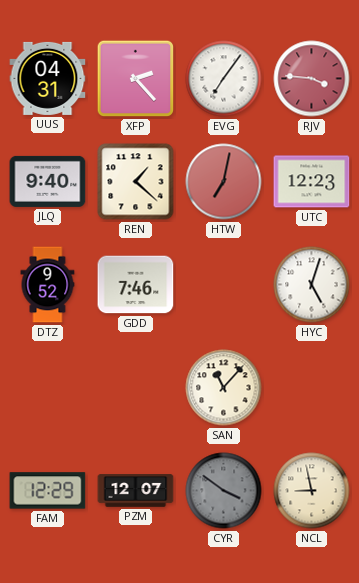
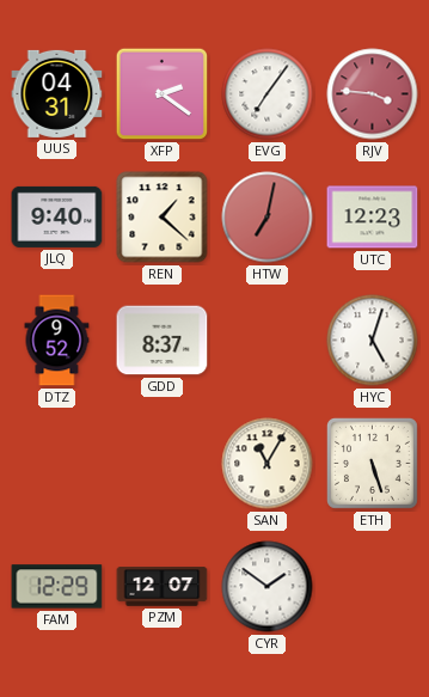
XFP: 2:23 -> 2:21 (163, 94)
GDD: 7:46 -> 8:37 (163, 341)
SAN: 11:07 -> 11:05 (268, 464)
ETH: none -> 5:27 (372, 463)
CYR: 3:51 -> 1:51 (268, 587)
CYR dial: grey -> white (268, 587)
NCL: 8:58 -> none (312, 491)
